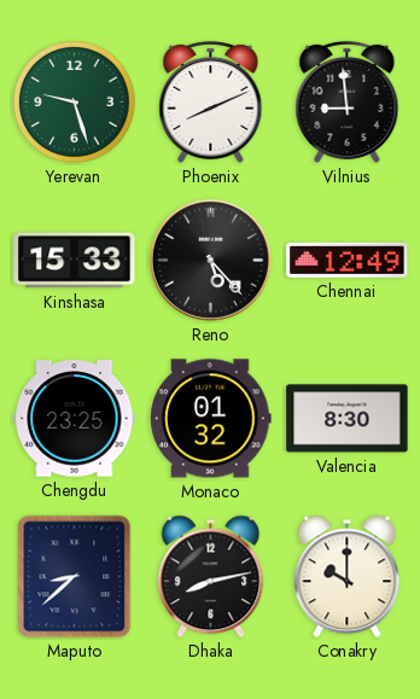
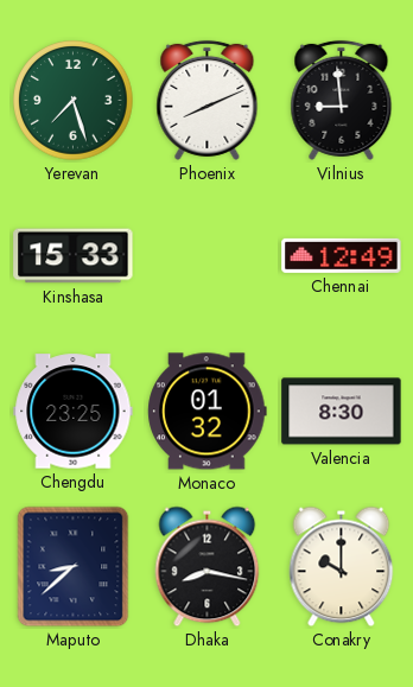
Yerevan: 9:27 -> 7:27 (74, 101)
Reno: 5:23 -> none (210, 260)
Dhaka: 8:13 -> 8:17 (208, 567)
